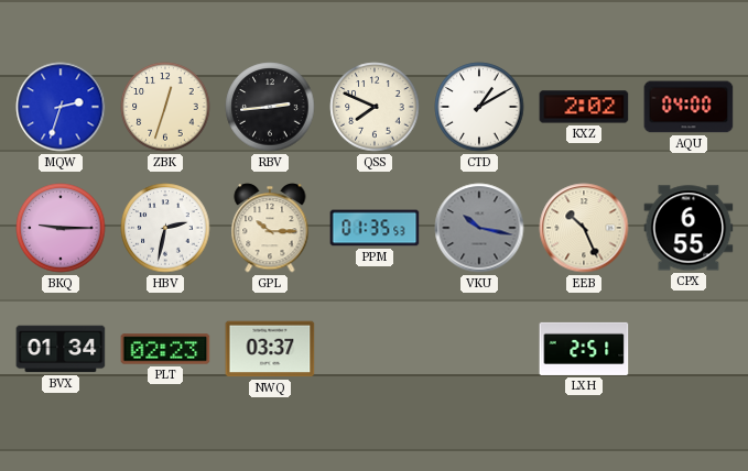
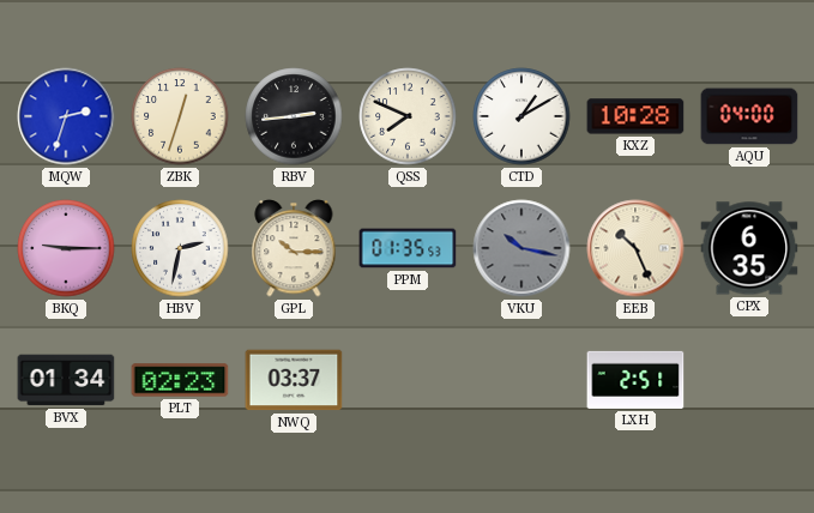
KXZ: 2:02 -> 10:28 (635, 116)
CPX: 6:55 -> 6:35 (749, 248)
